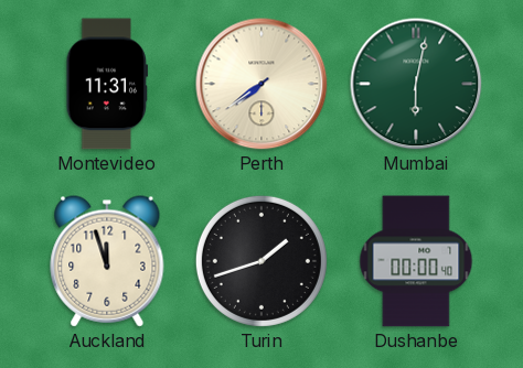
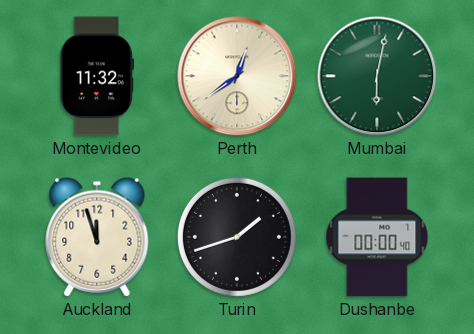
Montevideo: 11:31 -> 11:32 (97, 76)
Perth: 7:39 -> 12:39 (237, 76)
